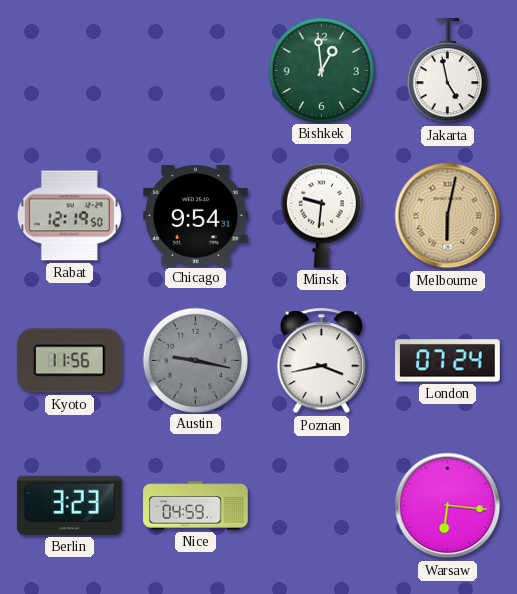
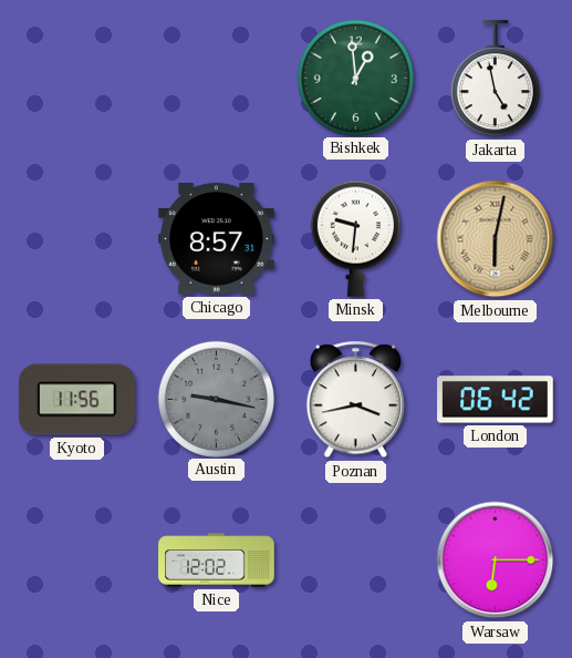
Rabat: 12:19 -> none (69, 216)
Chicago: 9:54 -> 8:57 (217, 239)
London: 07:24 -> 06:42 (496, 400)
Berlin: 3:23 -> none (70, 505)
Nice: 04:59 -> 12:02 (217, 561)
Warsaw: 6:16 -> 6:15 (496, 561)
